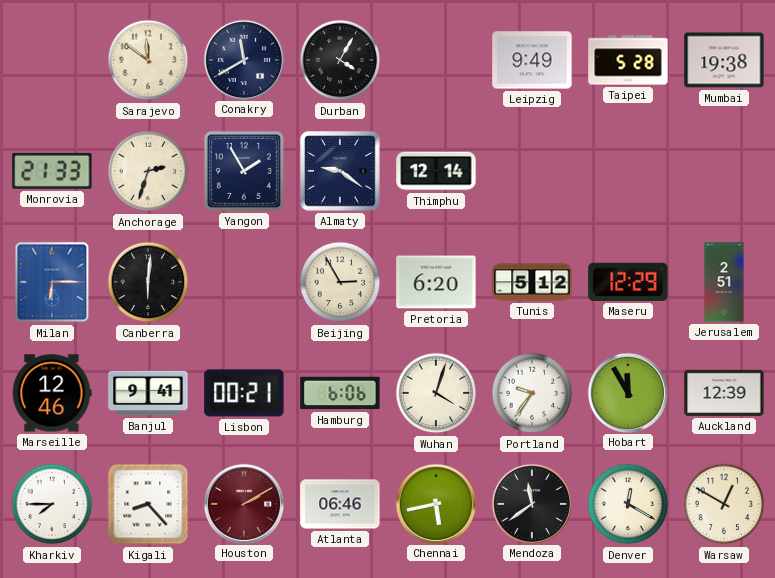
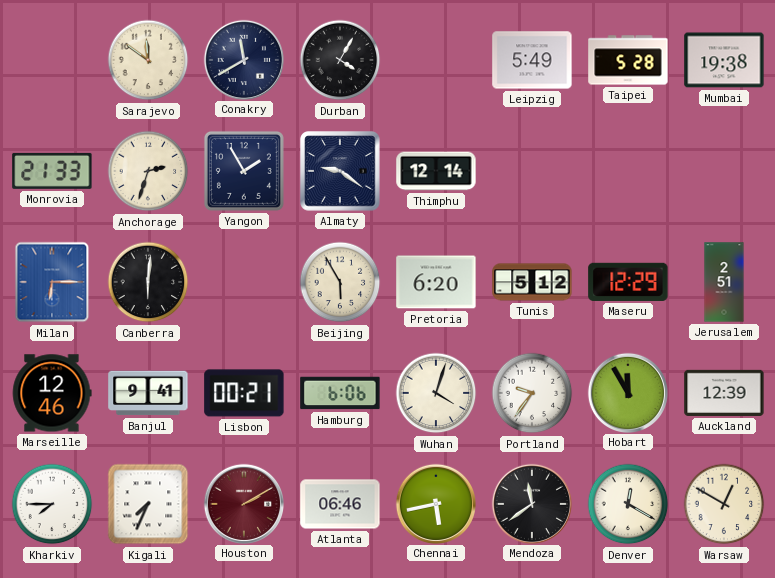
Leipzig: 9:49 -> 5:49 (532, 60)
Beijing: 2:55 -> 5:55 (340, 282)
Kigali: 8:23 -> 7:34 (148, 504)
